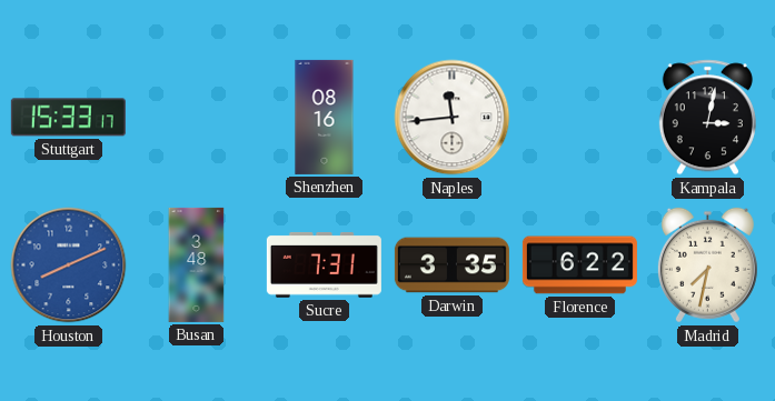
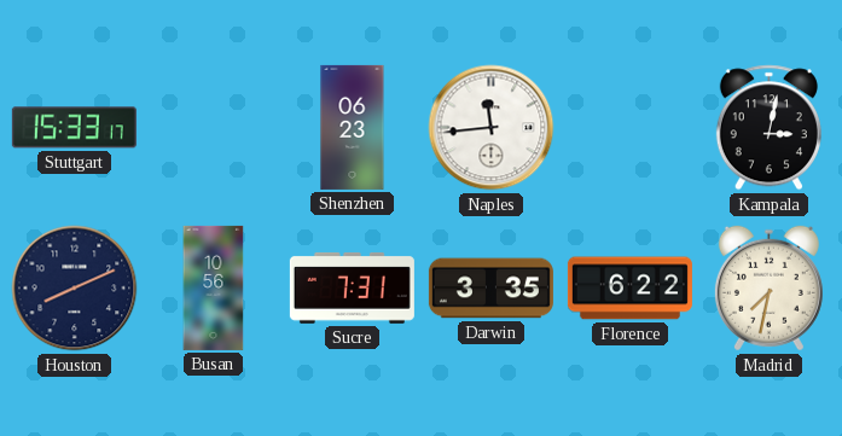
Shenzhen: 08:16 -> 06:23 (353, 127)
Houston dial: blue -> navy (75, 289)
Busan: 3:48 -> 10:56 (214, 287)
